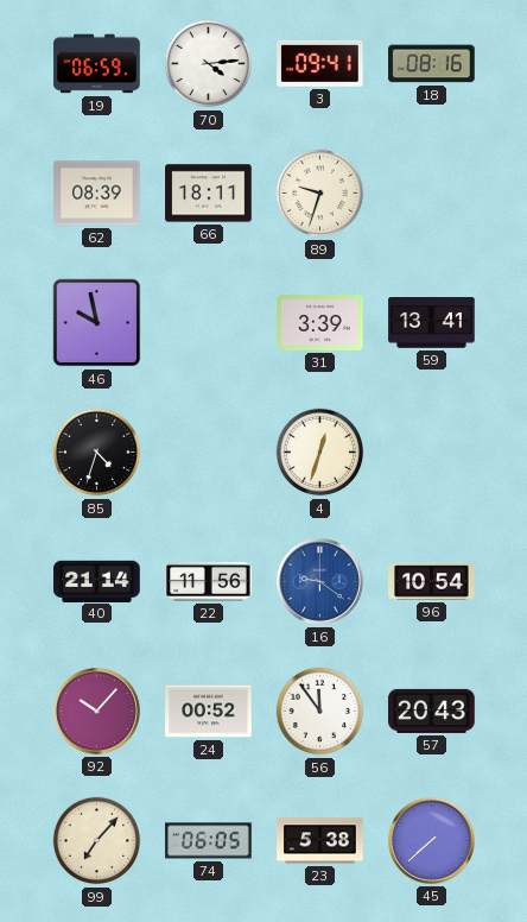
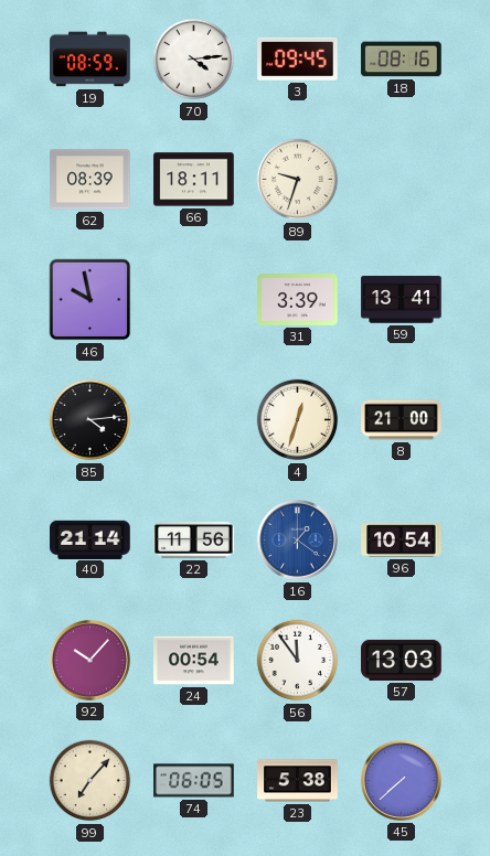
19: 06:59 -> 08:59 (90, 60)
3: 09:41 -> 09:45 (298, 58)
85: 4:33 -> 4:14 (90, 420)
8: none -> 21:00 (402, 420)
16: 9:21 -> 1:21 (297, 539)
24: 00:52 -> 00:54 (194, 661)
57: 20:43 -> 13:03 (402, 660)
